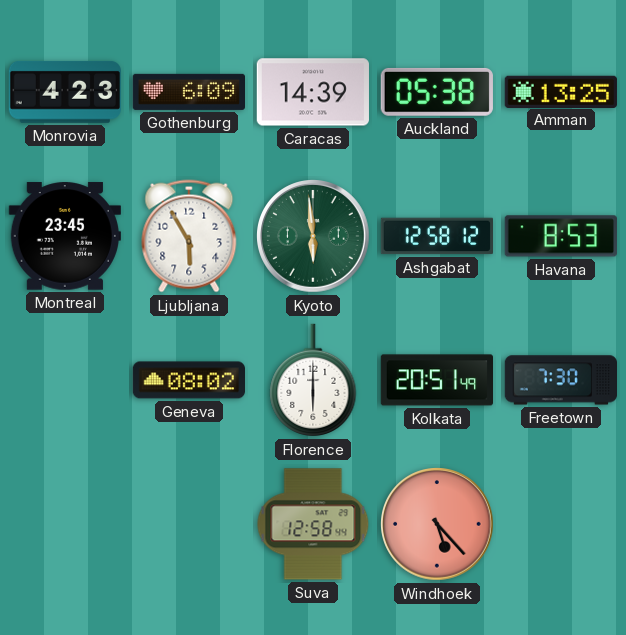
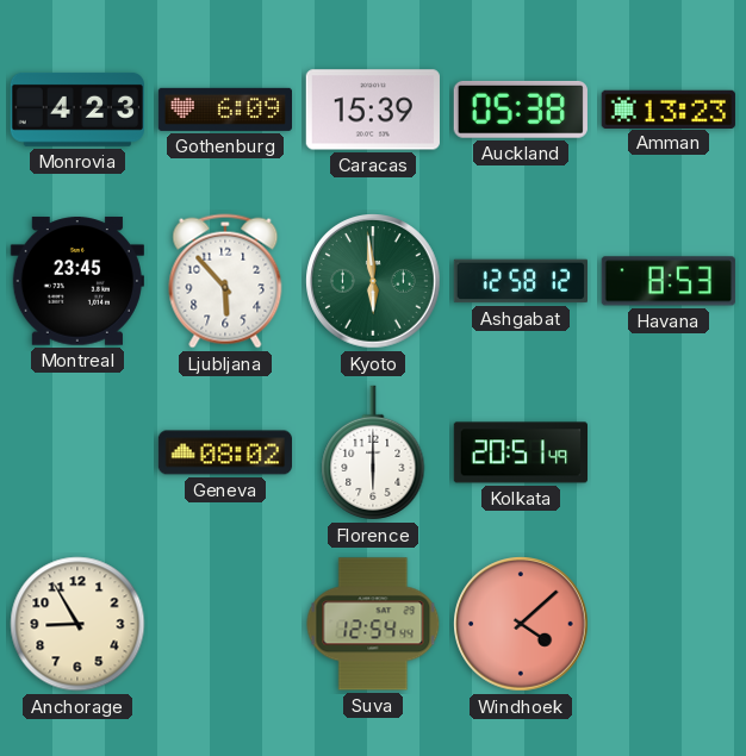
Caracas: 14:39 -> 15:39 (373, 110)
Amman: 13:25 -> 13:23 (669, 108)
Ljubljana: 5:55 -> 5:53 (225, 281)
Freetown: 7:30 -> none (560, 380)
Anchorage: none -> 8:55 (77, 624)
Suva: 12:58 -> 12:54 (373, 624)
Windhoek: 5:23 -> 4:08 (522, 625)
